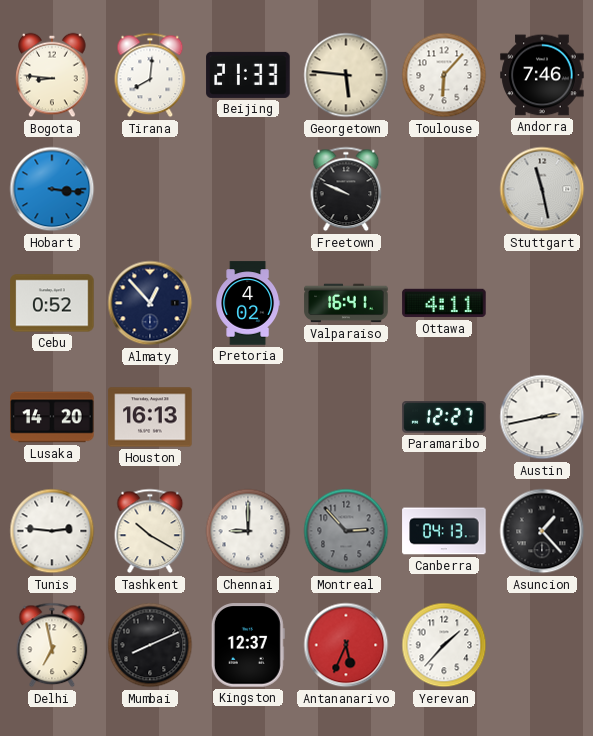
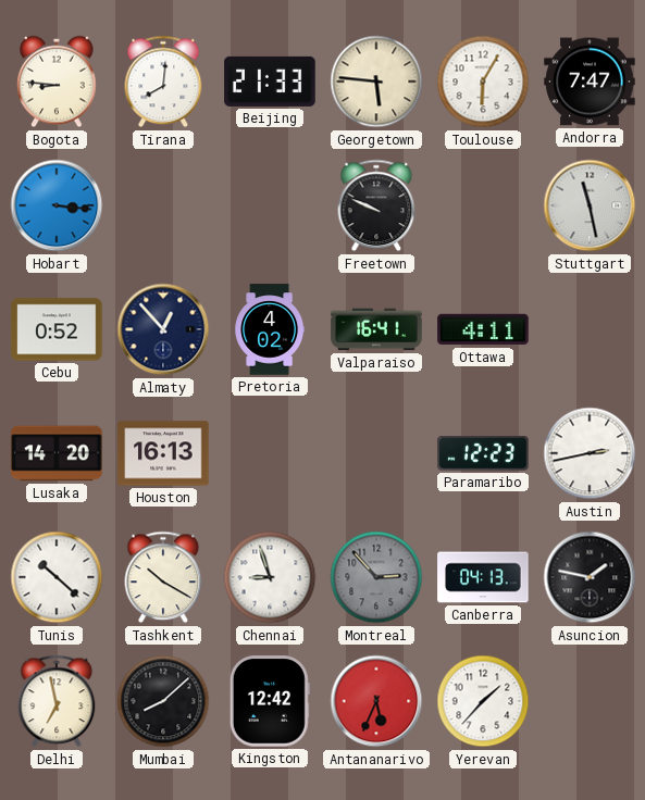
Toulouse: 6:07 -> 6:05 (483, 82)
Andorra: 7:46 -> 7:47 (590, 82)
Paramaribo: 12:27 -> 12:23 (483, 453)
Tunis: 2:46 -> 10:22 (57, 577)
Chennai: 9:00 -> 8:57 (270, 577)
Asuncion: 1:23 -> 1:47 (590, 577)
Mumbai: 8:11 -> 8:08 (163, 701)
Kingston: 12:37 -> 12:42 (270, 701)
